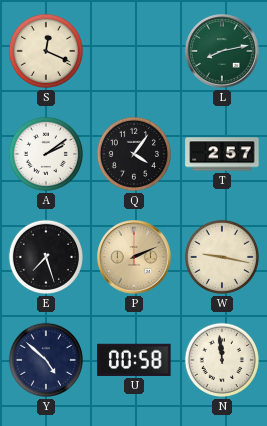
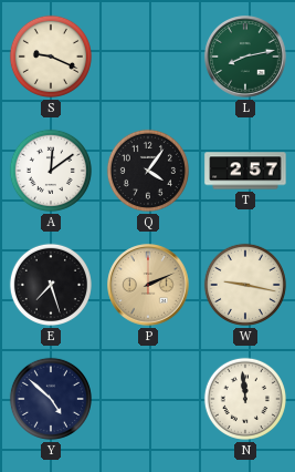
S: 12:19 -> 9:19 (51, 57)
A: 2:09 -> 12:09 (51, 171)
U: 00:58 -> none (134, 360)
